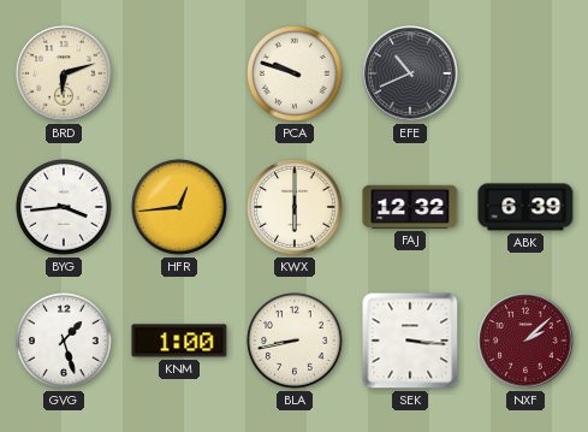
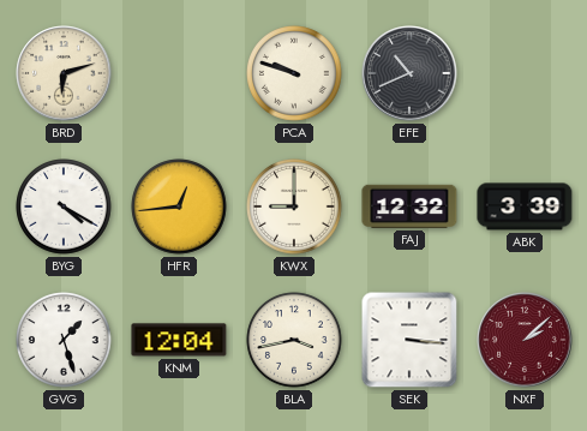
BYG: 3:44 -> 4:20 (64, 206)
KWX: 6:00 -> 9:00 (294, 206)
ABK: 6:39 -> 3:39 (525, 206)
KNM: 1:00 -> 12:04 (179, 340)
BLA: 8:43 -> 3:43 (294, 340)
